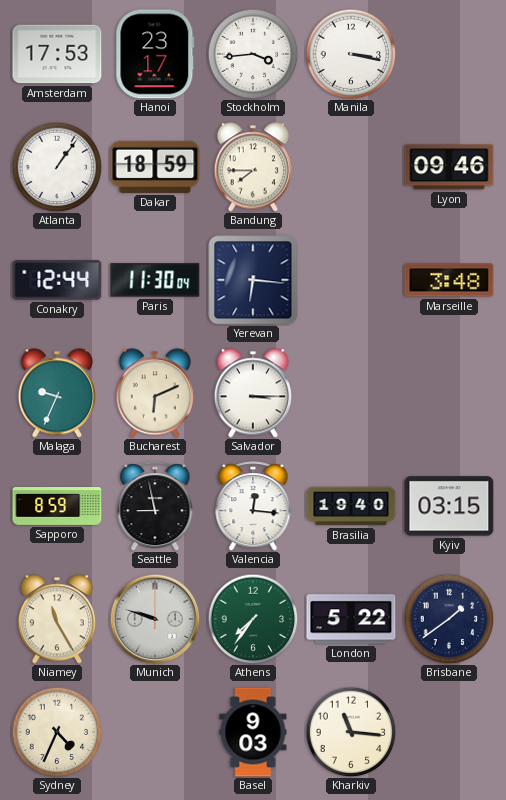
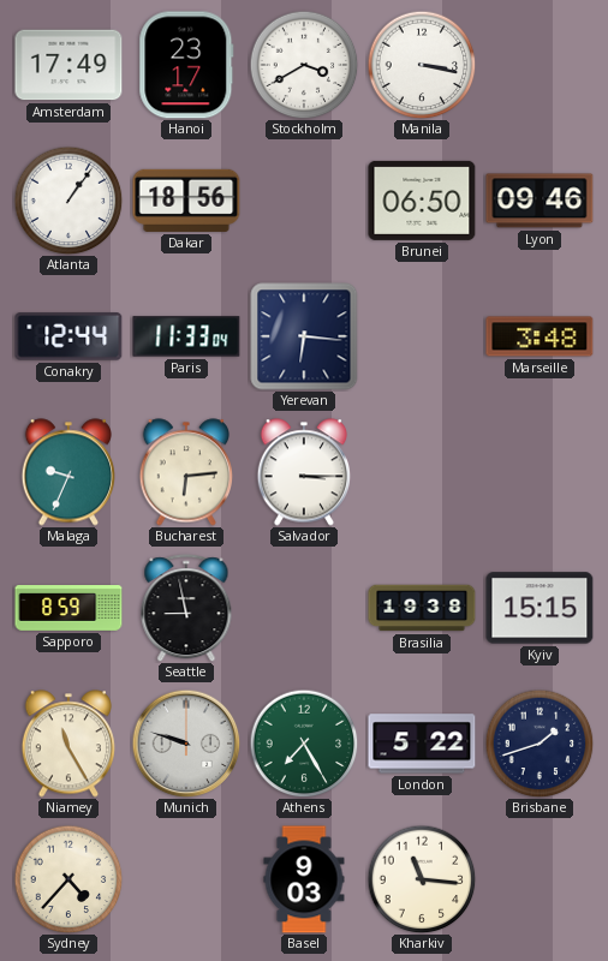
Amsterdam: 17:53 -> 17:49 (68, 65)
Stockholm: 3:44 -> 3:40 (304, 65)
Dakar: 18:59 -> 18:56 (186, 201)
Bandung: 7:45 -> none (252, 167)
Brunei: none -> 06:50 (422, 201)
Paris: 11:30 -> 11:33 (186, 336)
Bucharest: 6:11 -> 6:14 (185, 472)
Valencia: 12:16 -> none (253, 506)
Brasilia: 19:40 -> 19:38 (422, 608)
Kyiv: 03:15 -> 15:15 (540, 608)
Athens: 7:36 -> 7:25 (304, 744)
Brisbane: 1:39 -> 1:42 (540, 744)
Sydney: 4:34 -> 4:37 (68, 879)
